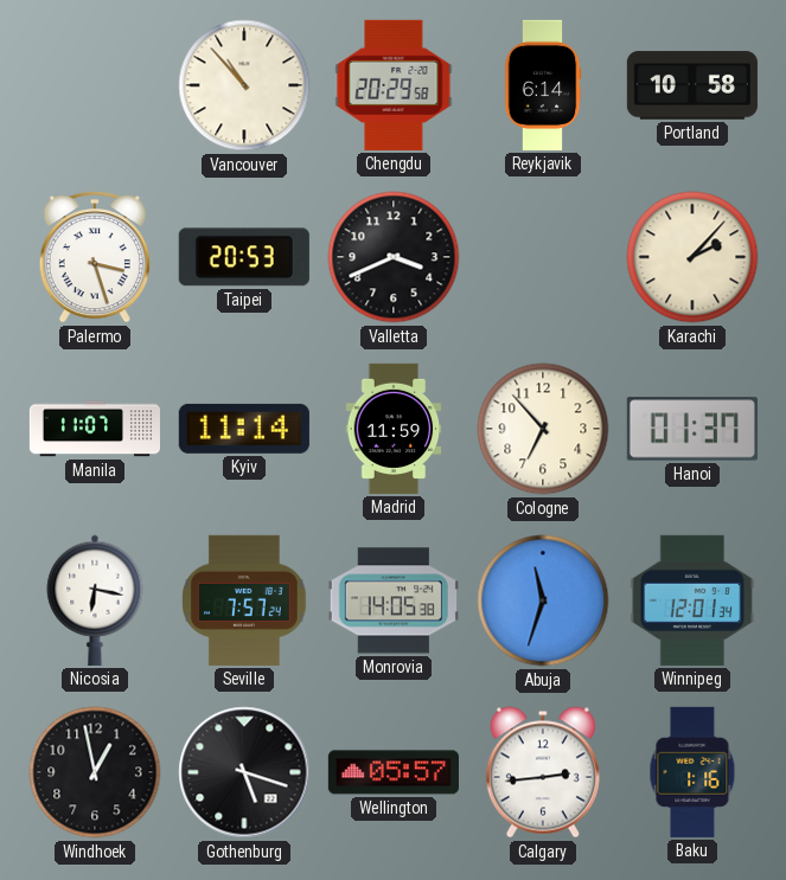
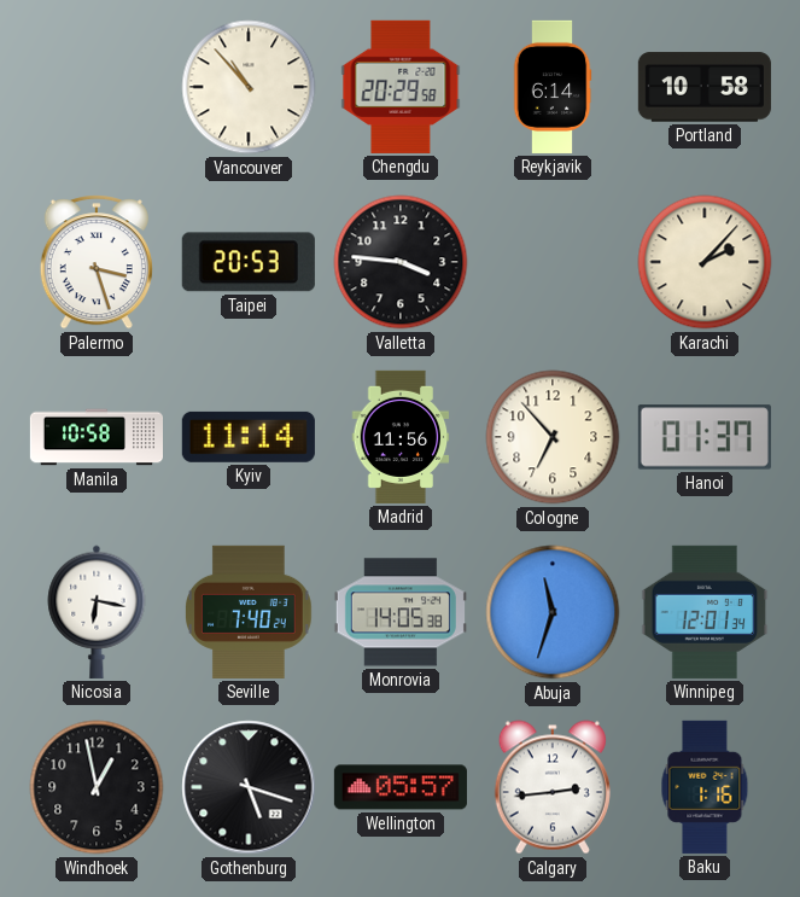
Valletta: 3:41 -> 3:46 (401, 262)
Manila: 11:07 -> 10:58 (95, 437)
Madrid: 11:59 -> 11:56 (401, 437)
Seville: 7:57 -> 7:40 (250, 612)
